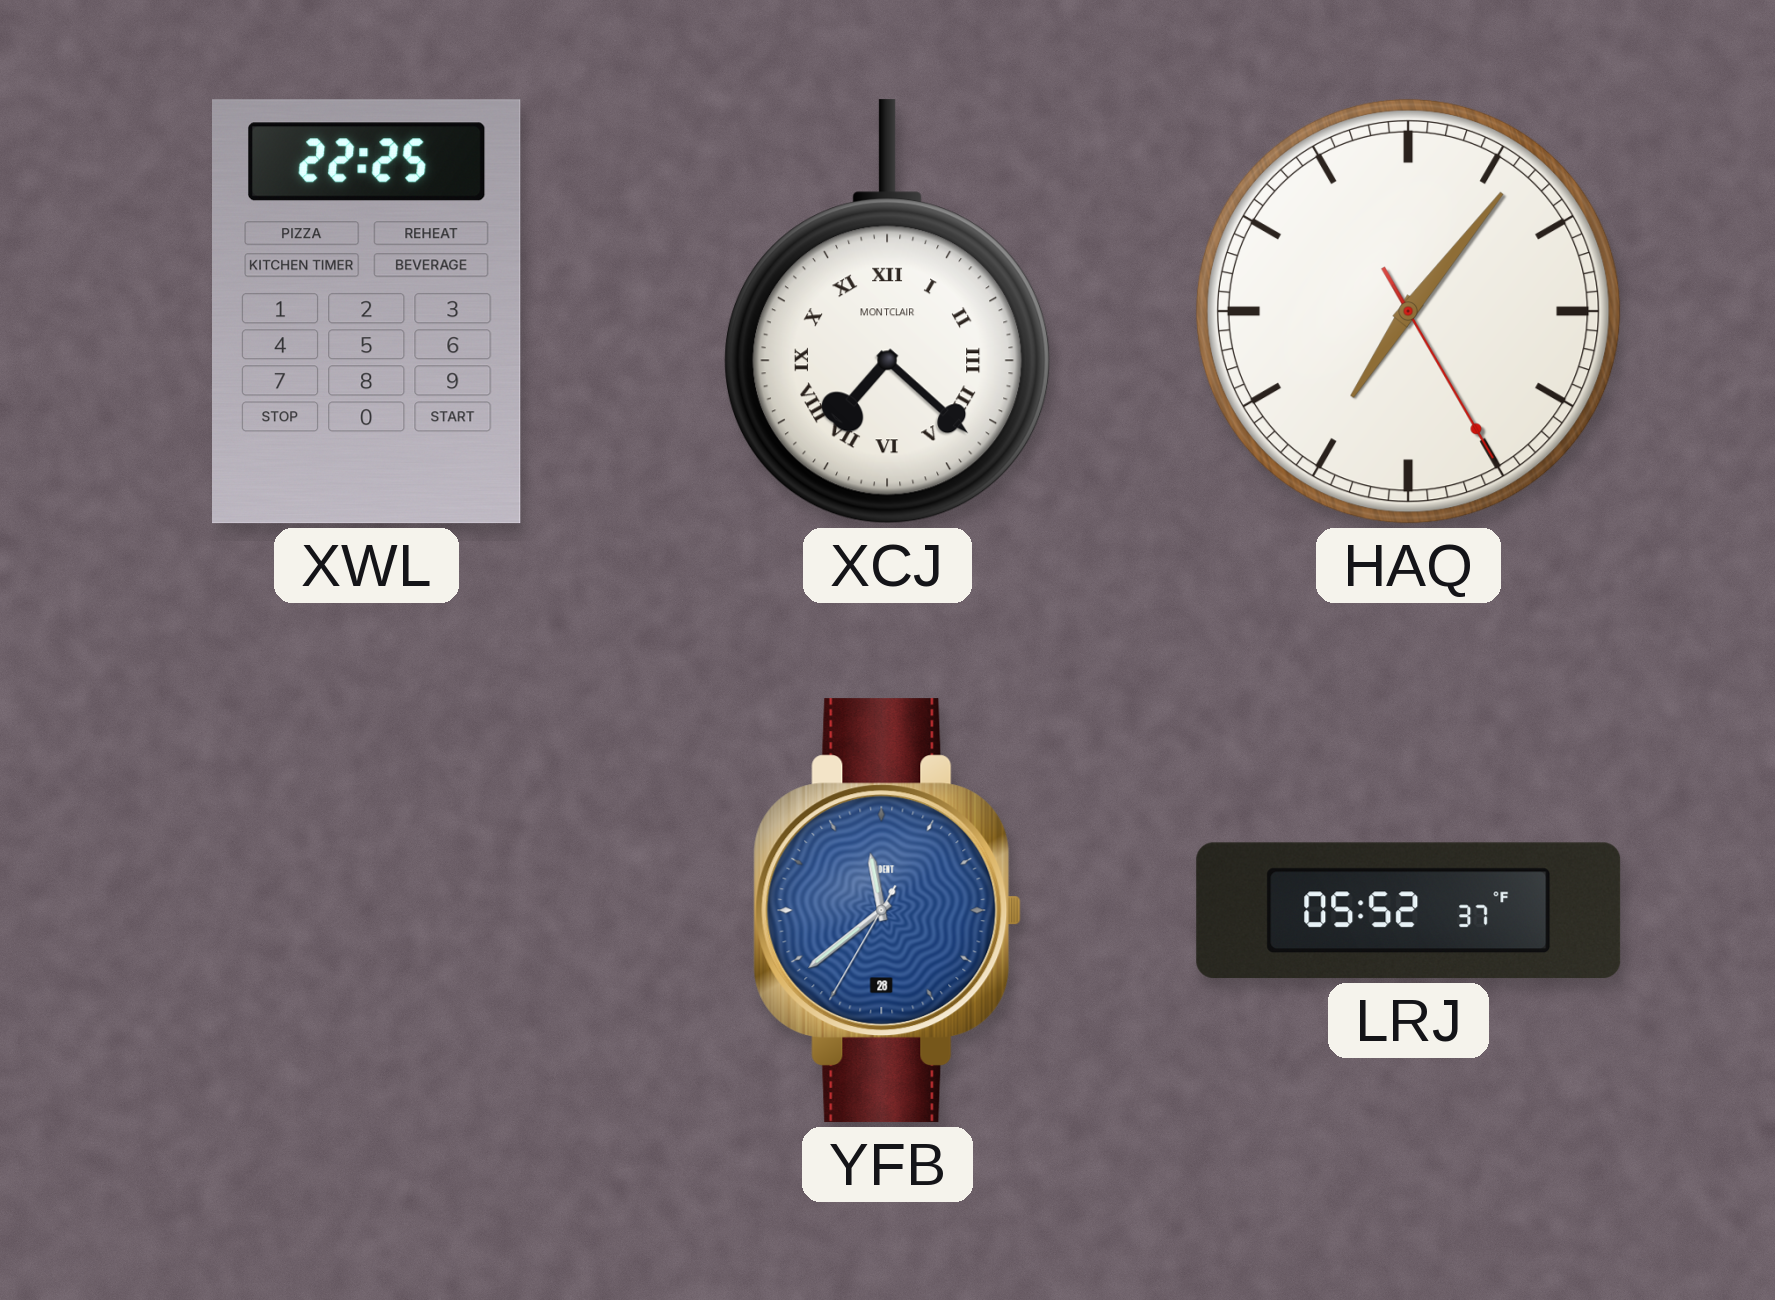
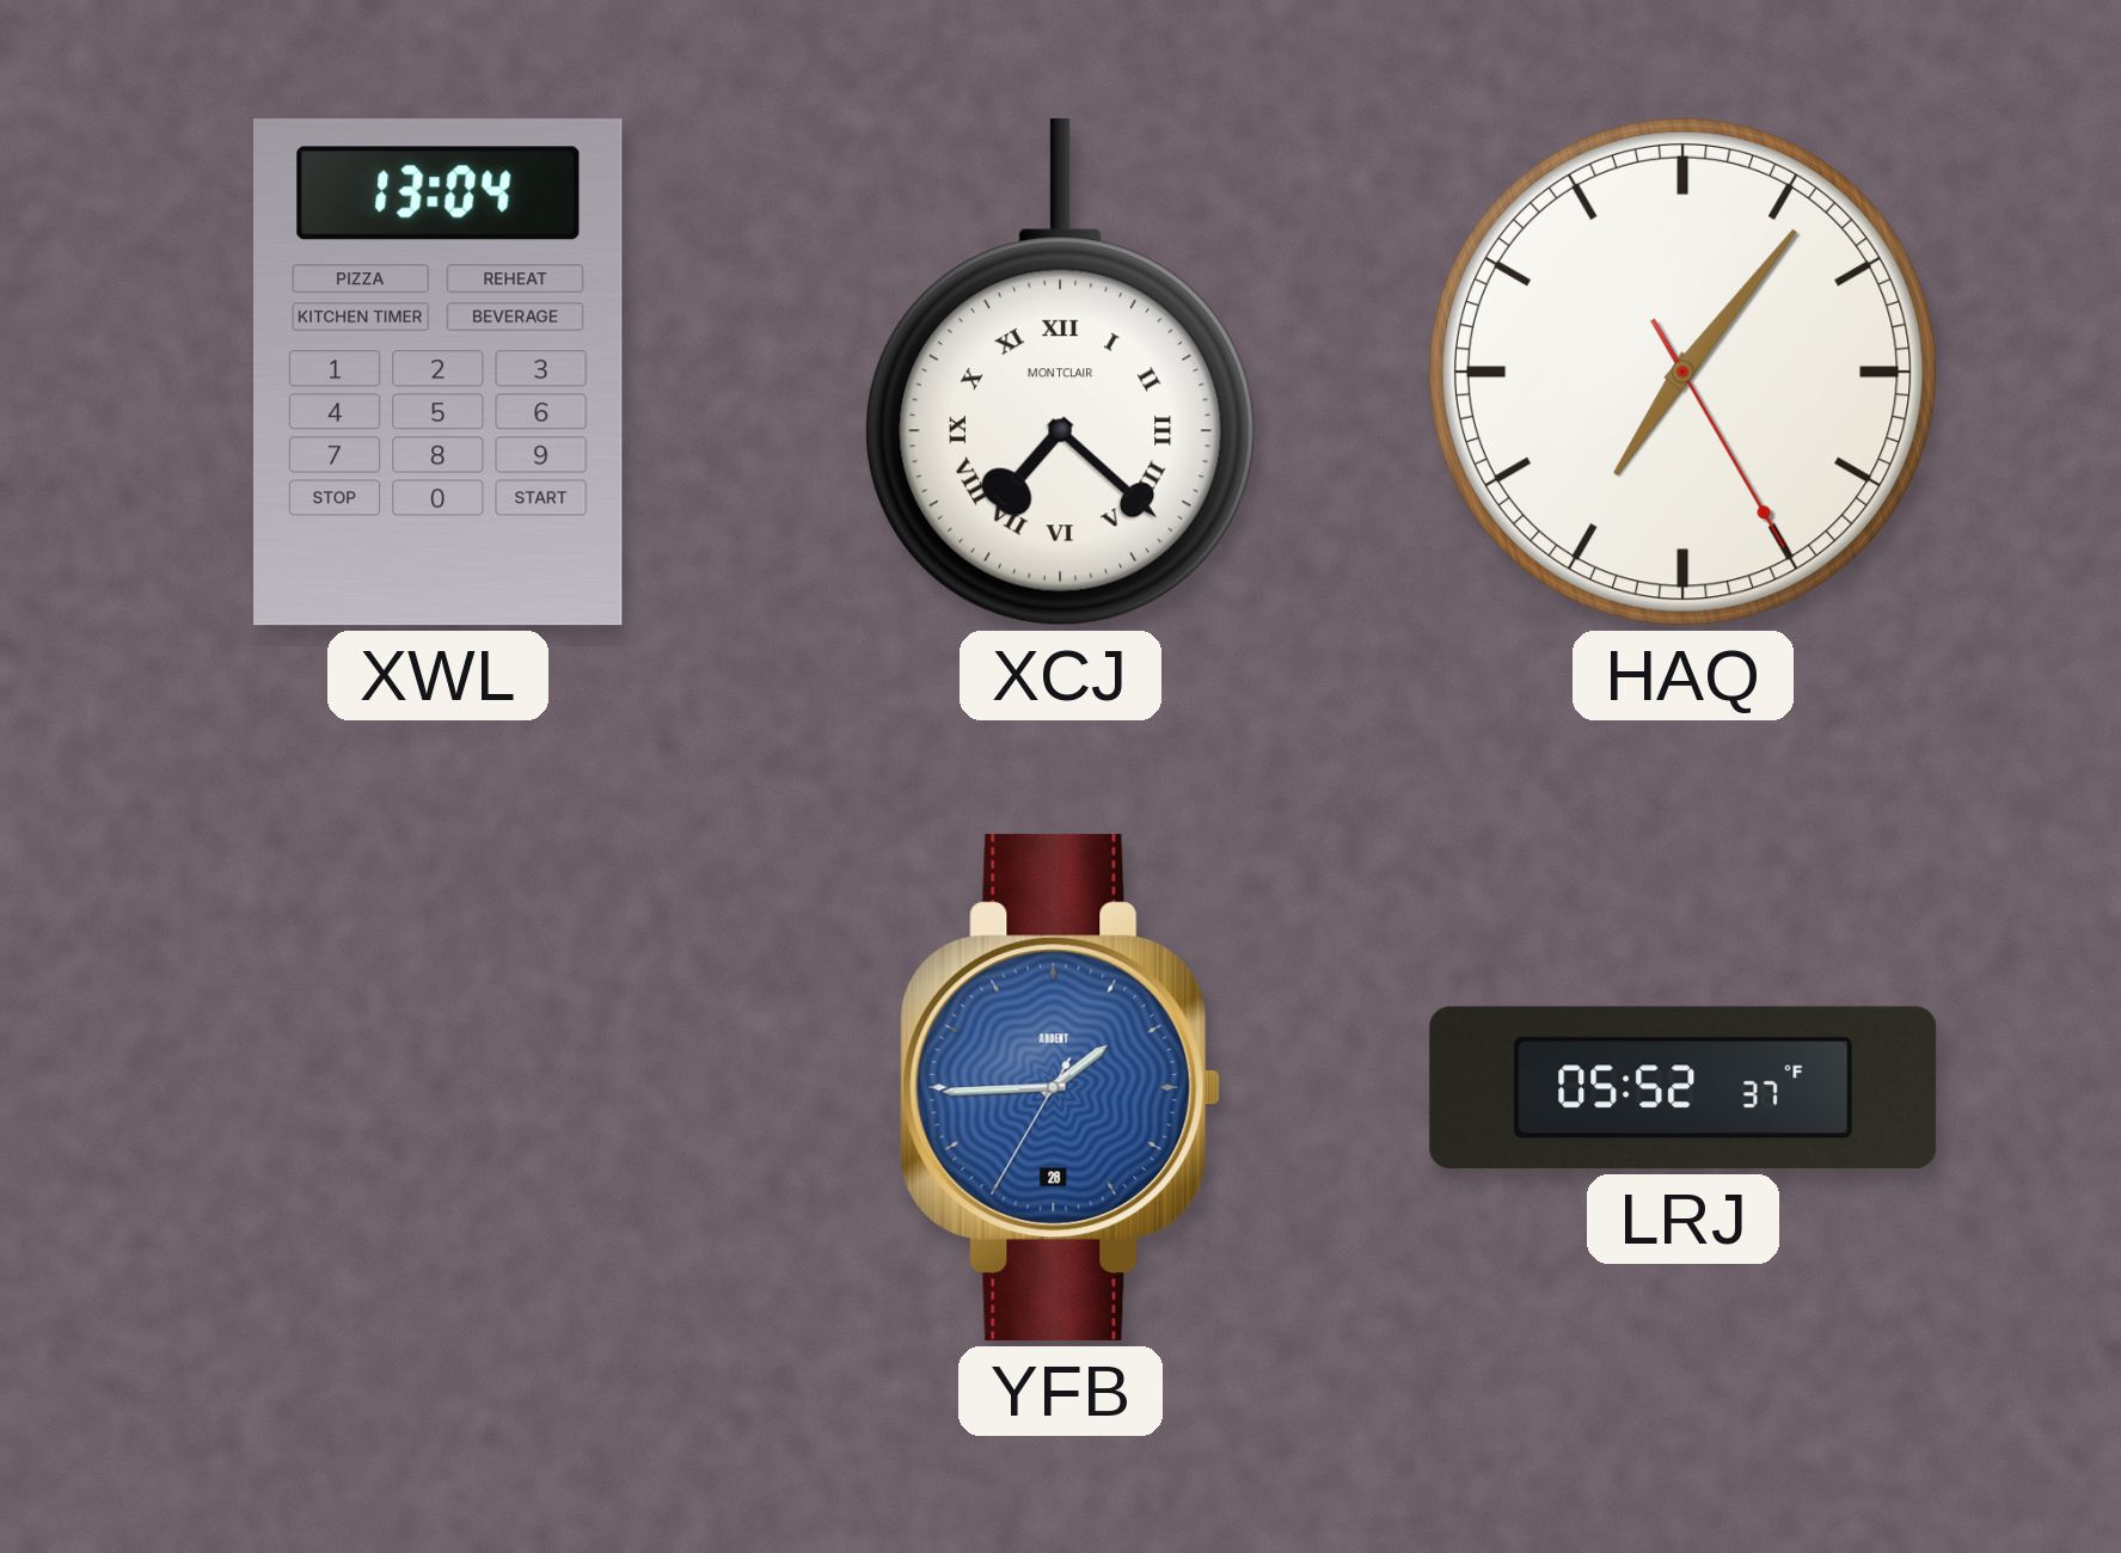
XWL: 22:25 -> 13:04 (439, 373)
YFB: 11:38 -> 1:44 (1061, 1088)
